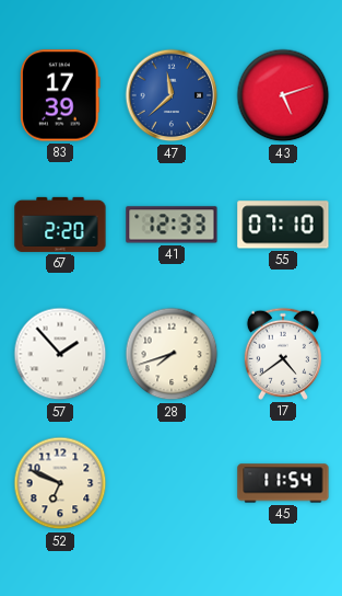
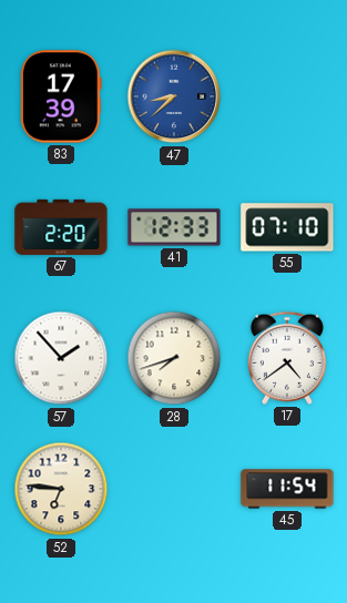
47: 11:38 -> 8:38 (174, 96)
43: 5:12 -> none (283, 95)
52: 6:49 -> 6:46 (61, 489)
